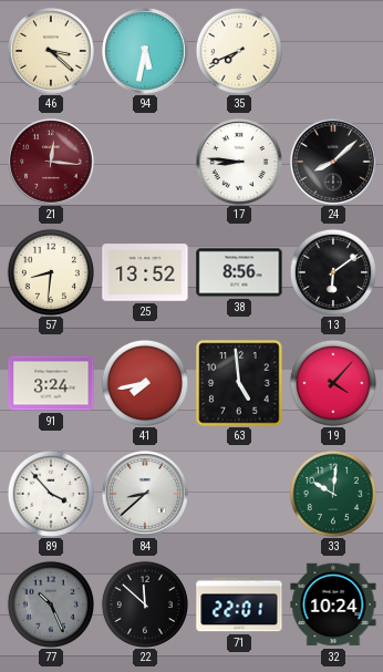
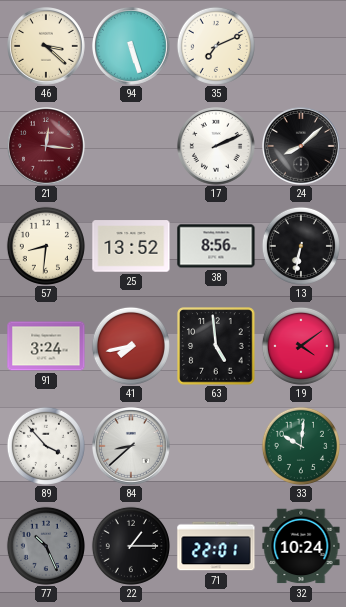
94: 5:32 -> 5:27 (132, 47)
35: 7:41 -> 7:11 (216, 46)
17: 8:46 -> 2:11 (217, 147)
13: 6:09 -> 6:32 (301, 246)
19: 4:07 -> 4:09 (301, 346)
22: 11:52 -> 1:15 (131, 546)
